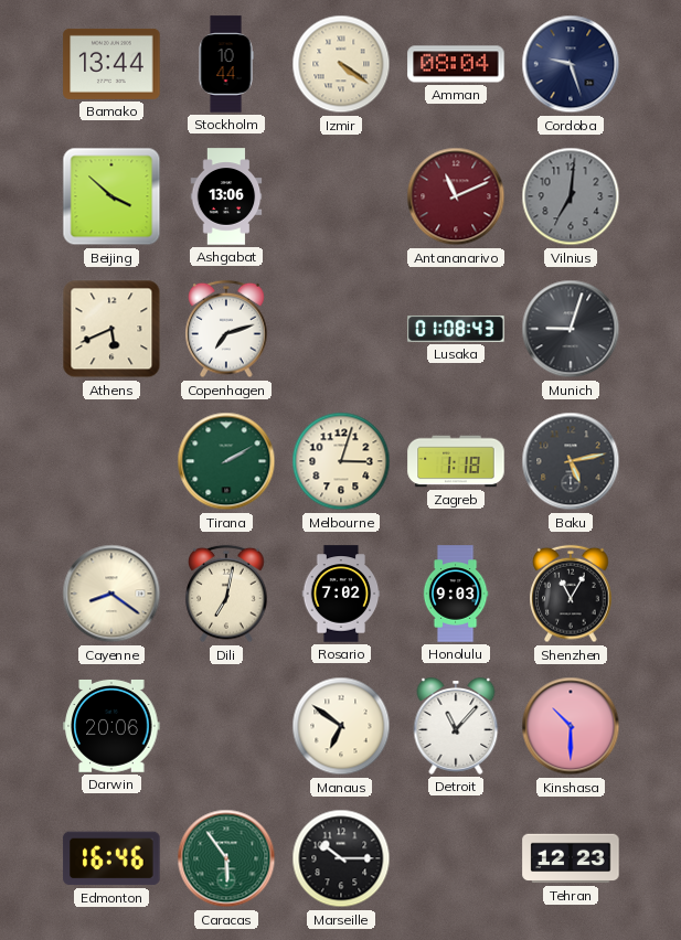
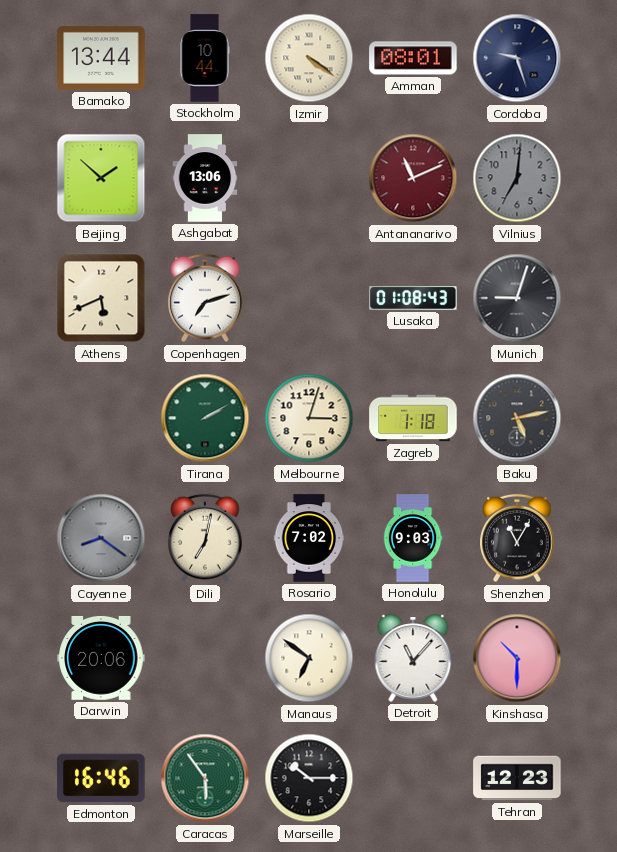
Amman: 08:04 -> 08:01 (413, 58)
Beijing: 3:52 -> 1:52 (101, 178)
Cayenne dial: cream -> grey (101, 538)
